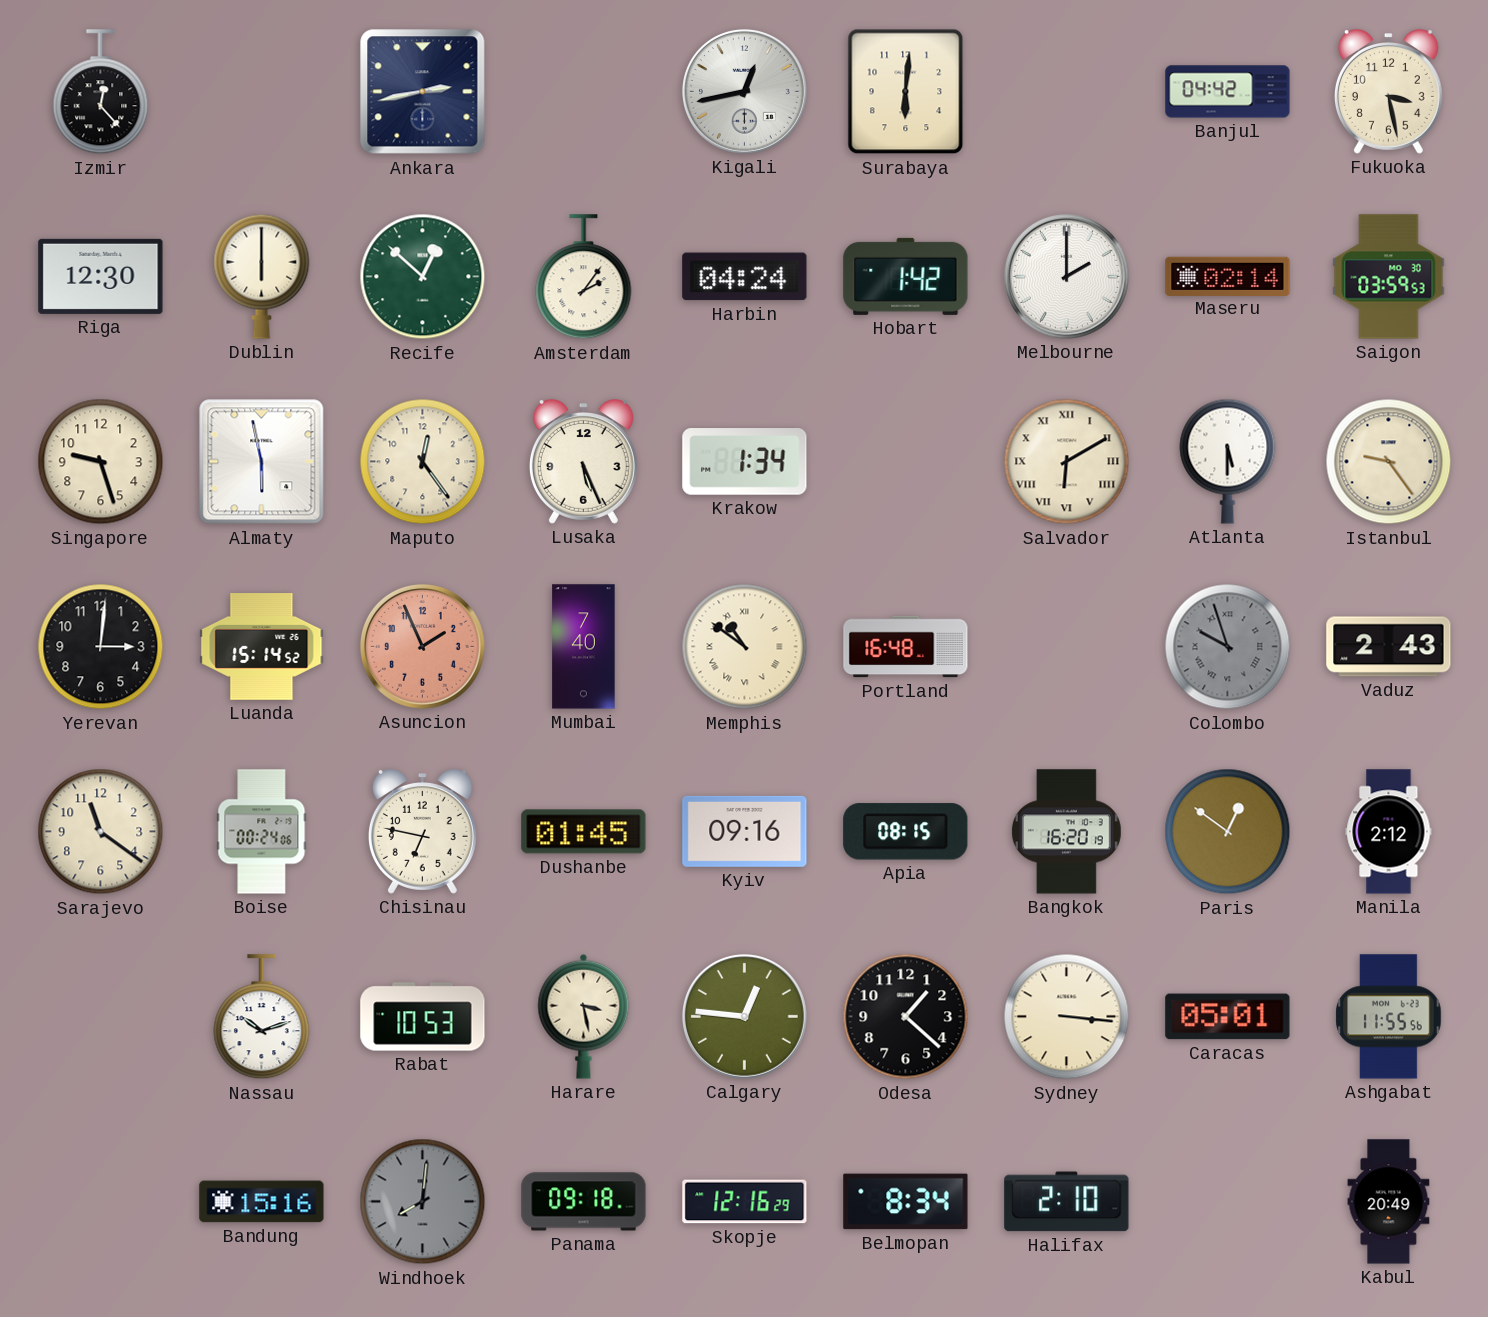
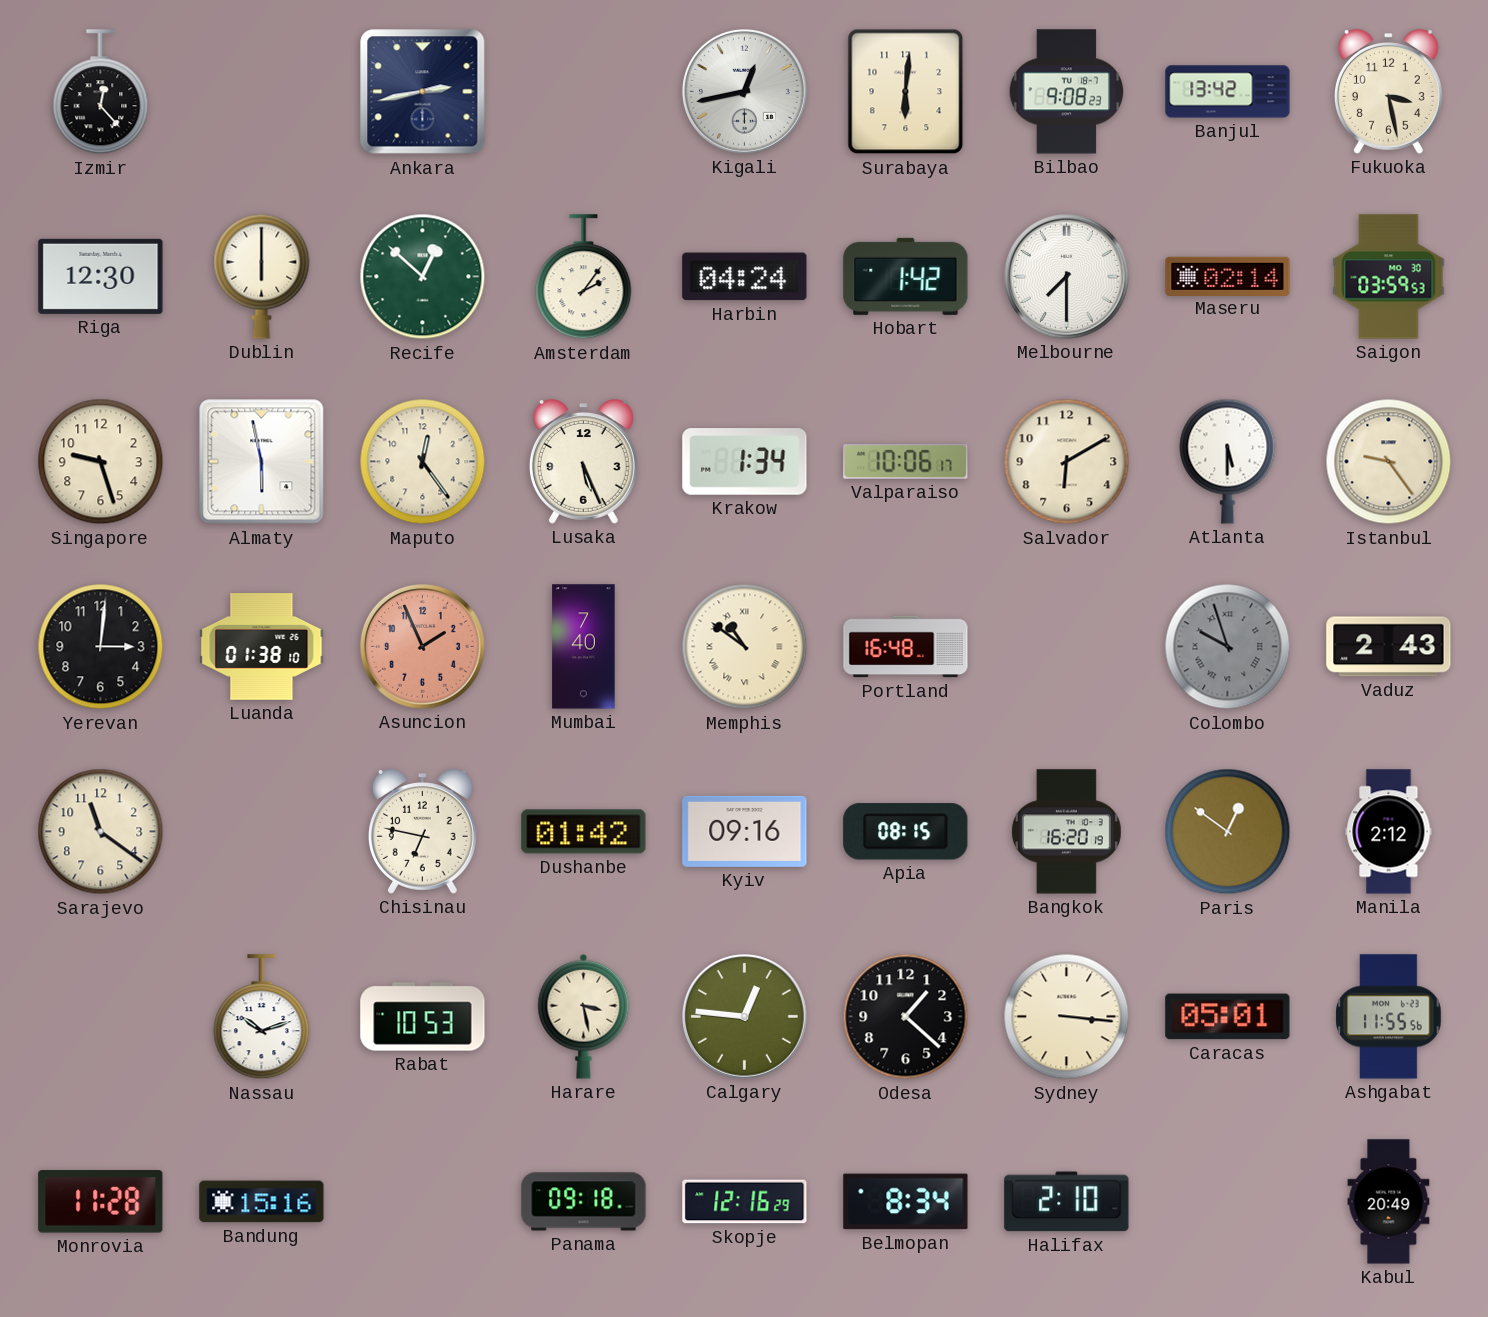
Bilbao: none -> 9:08 (1067, 92)
Banjul: 04:42 -> 13:42 (1228, 92)
Melbourne: 2:00 -> 7:30 (1066, 276)
Valparaiso: none -> 10:06 (906, 462)
Salvador numerals: Roman -> Arabic (1067, 462)
Luanda: 15:14 -> 01:38 (262, 647)
Boise: 00:24 -> none (262, 832)
Dushanbe: 01:45 -> 01:42 (584, 832)
Monrovia: none -> 11:28 (101, 1202)
Windhoek: 8:01 -> none (423, 1202)
